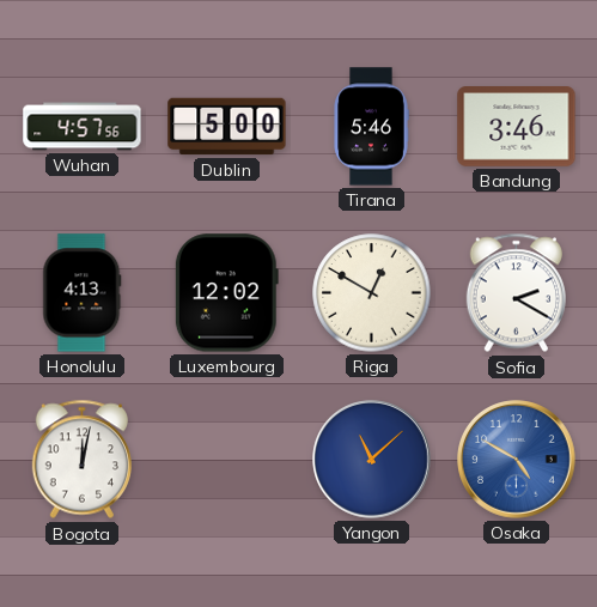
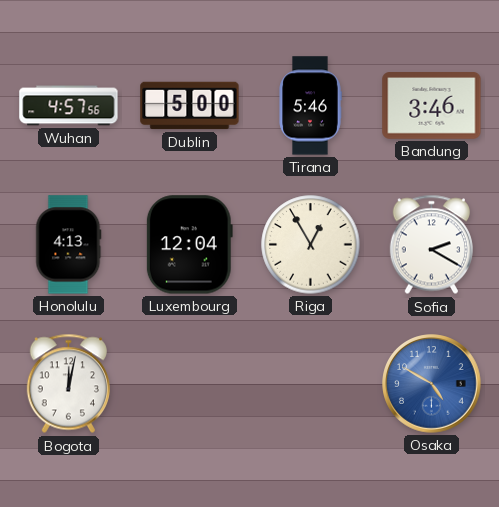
Luxembourg: 12:02 -> 12:04 (189, 245)
Riga: 12:50 -> 12:55 (311, 245)
Yangon: 11:08 -> none (372, 460)
